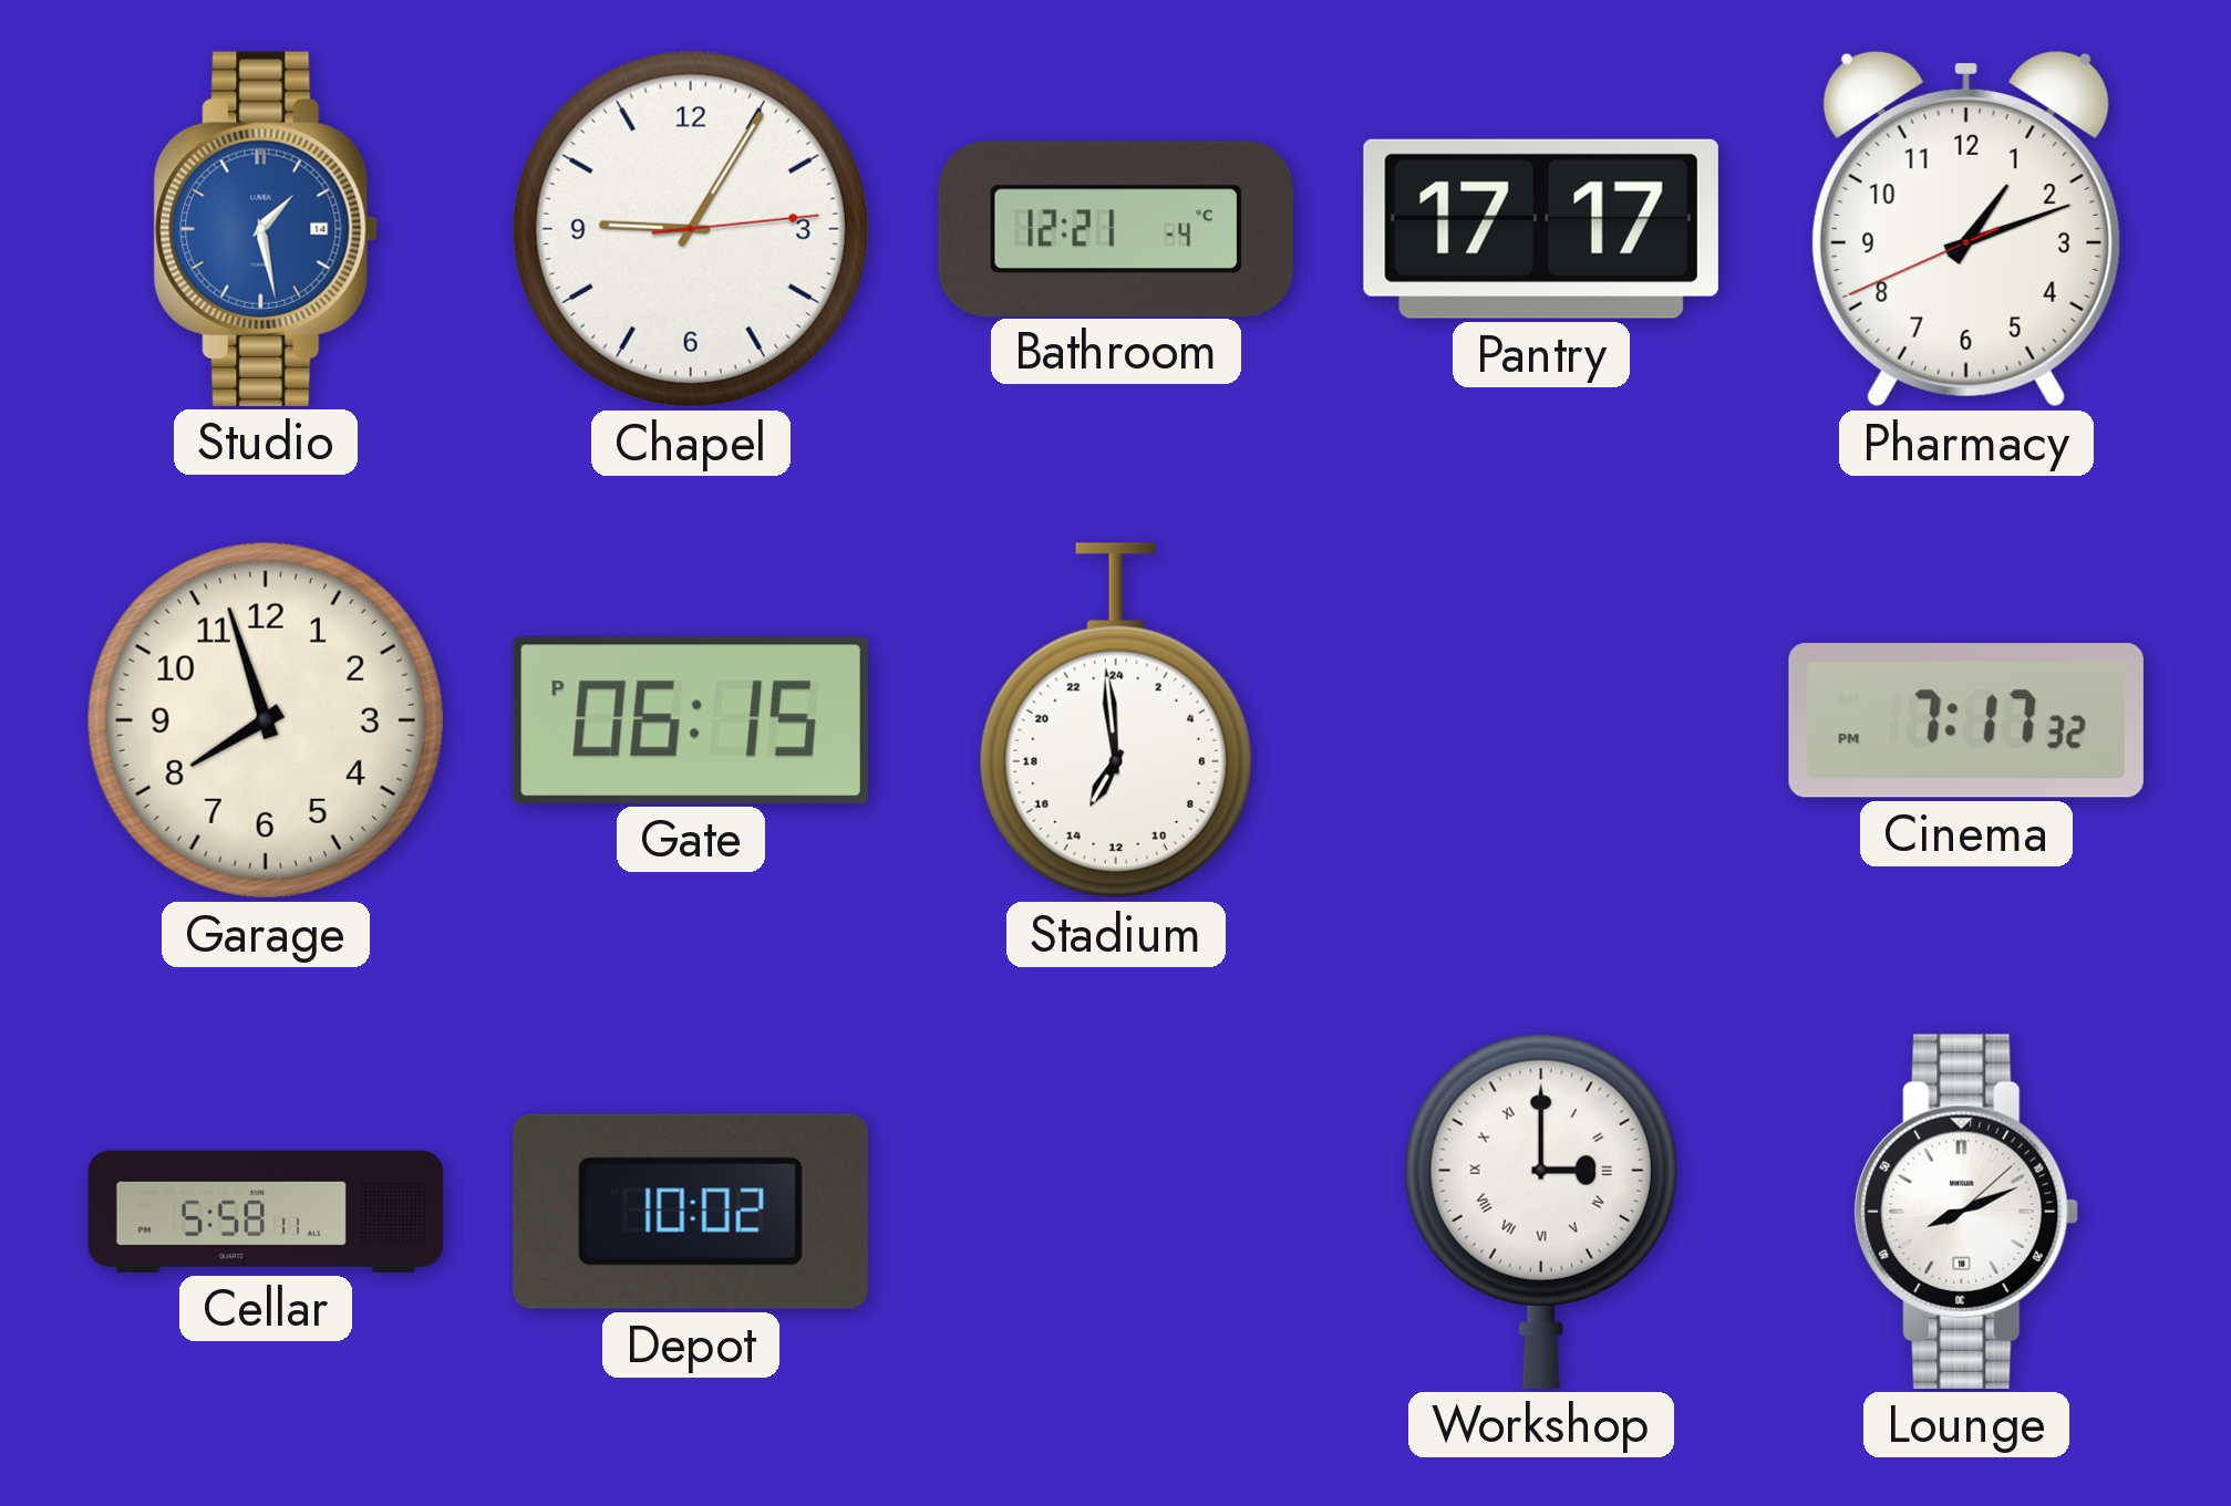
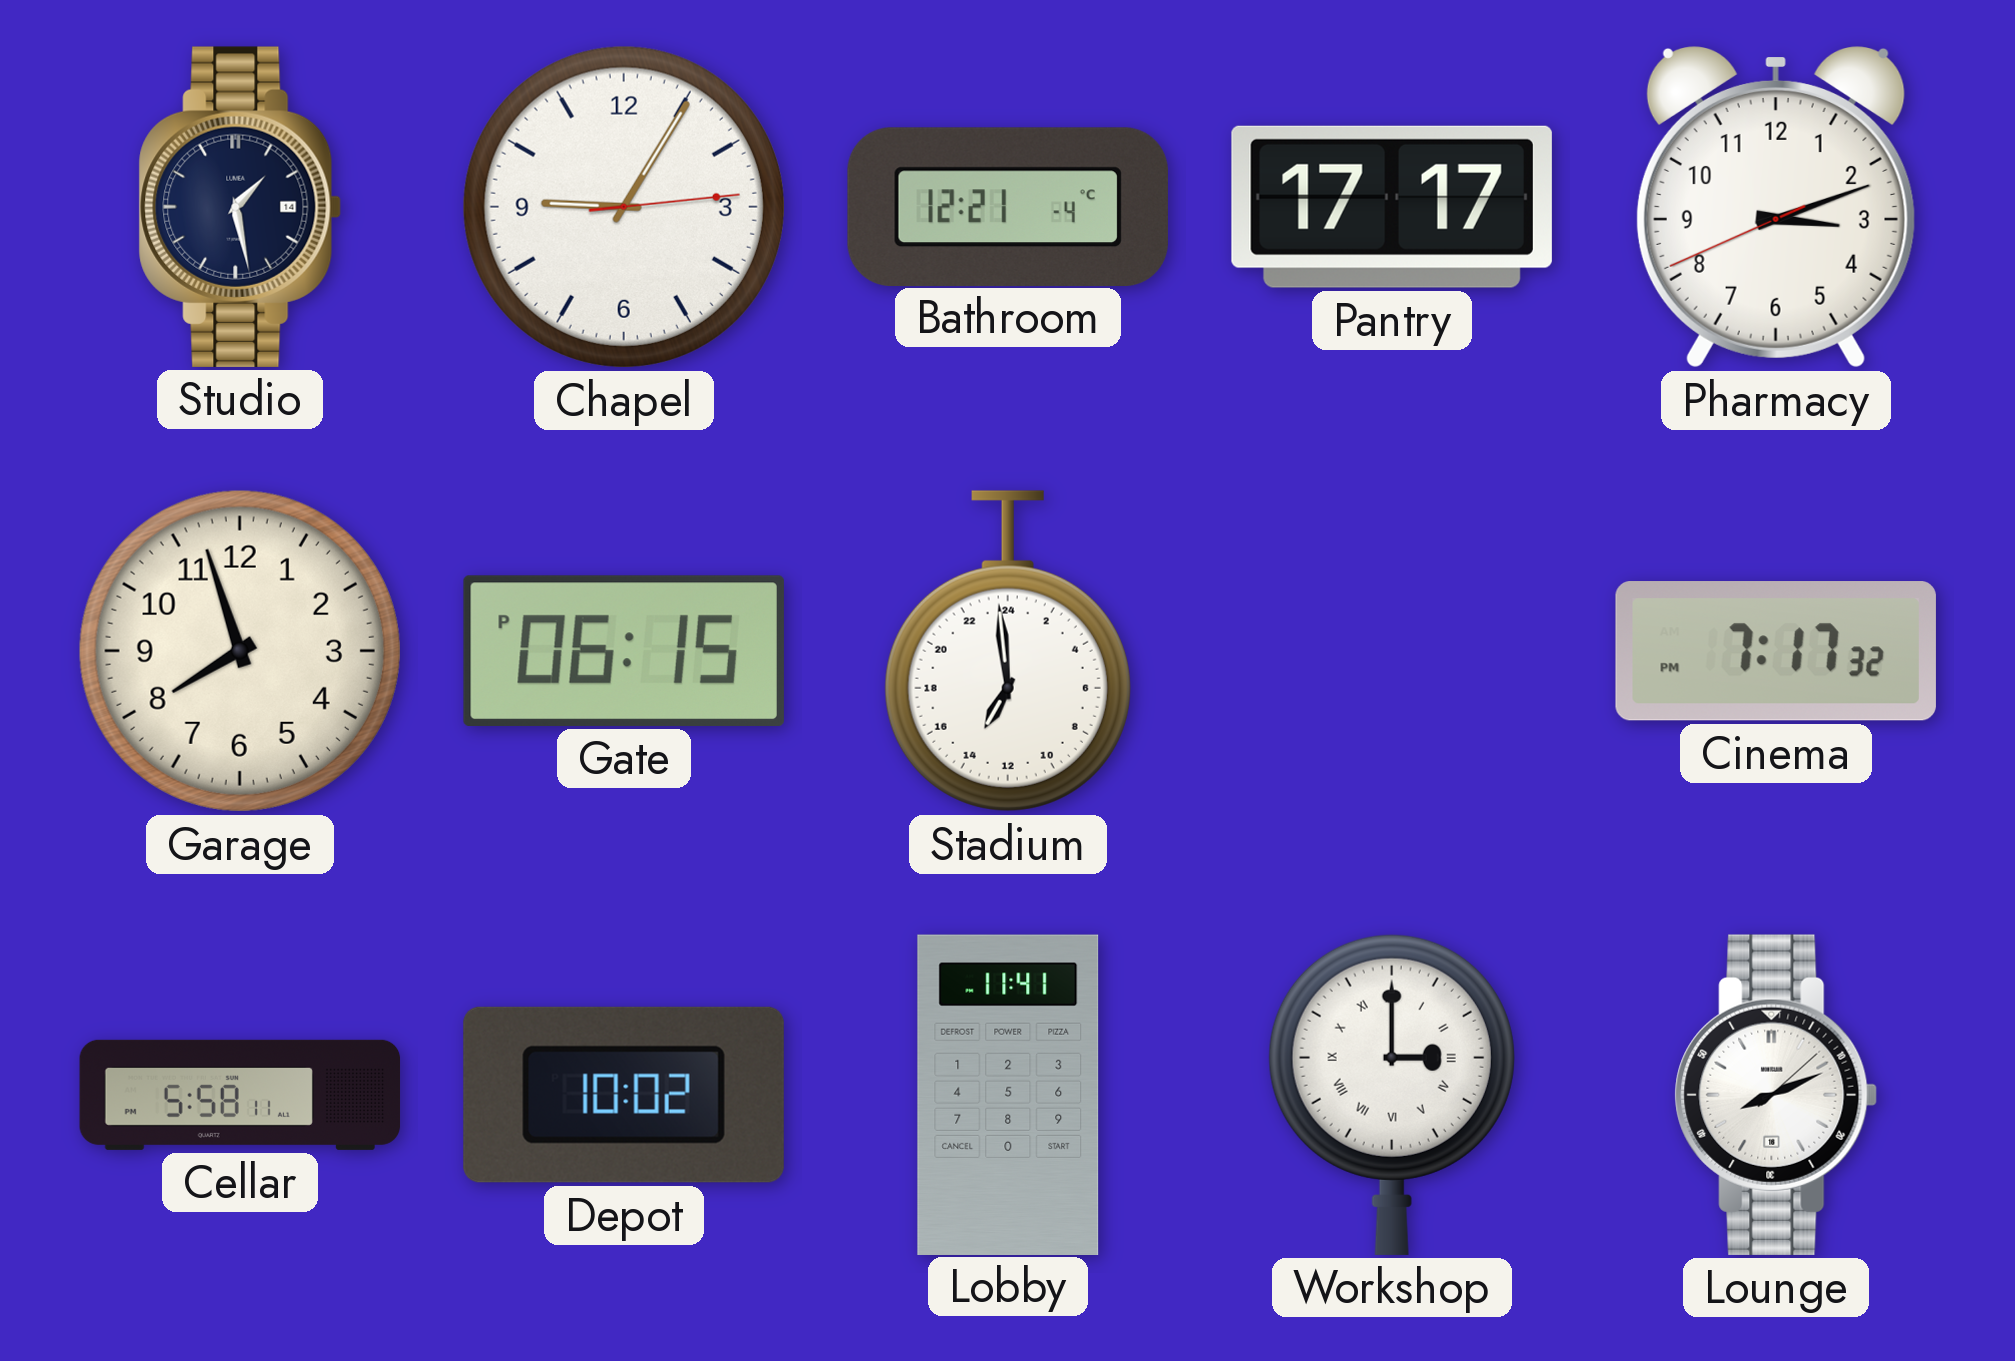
Studio dial: blue -> navy (240, 207)
Pharmacy: 1:11 -> 3:11 (1776, 208)
Lobby: none -> 11:41 (1008, 1094)
